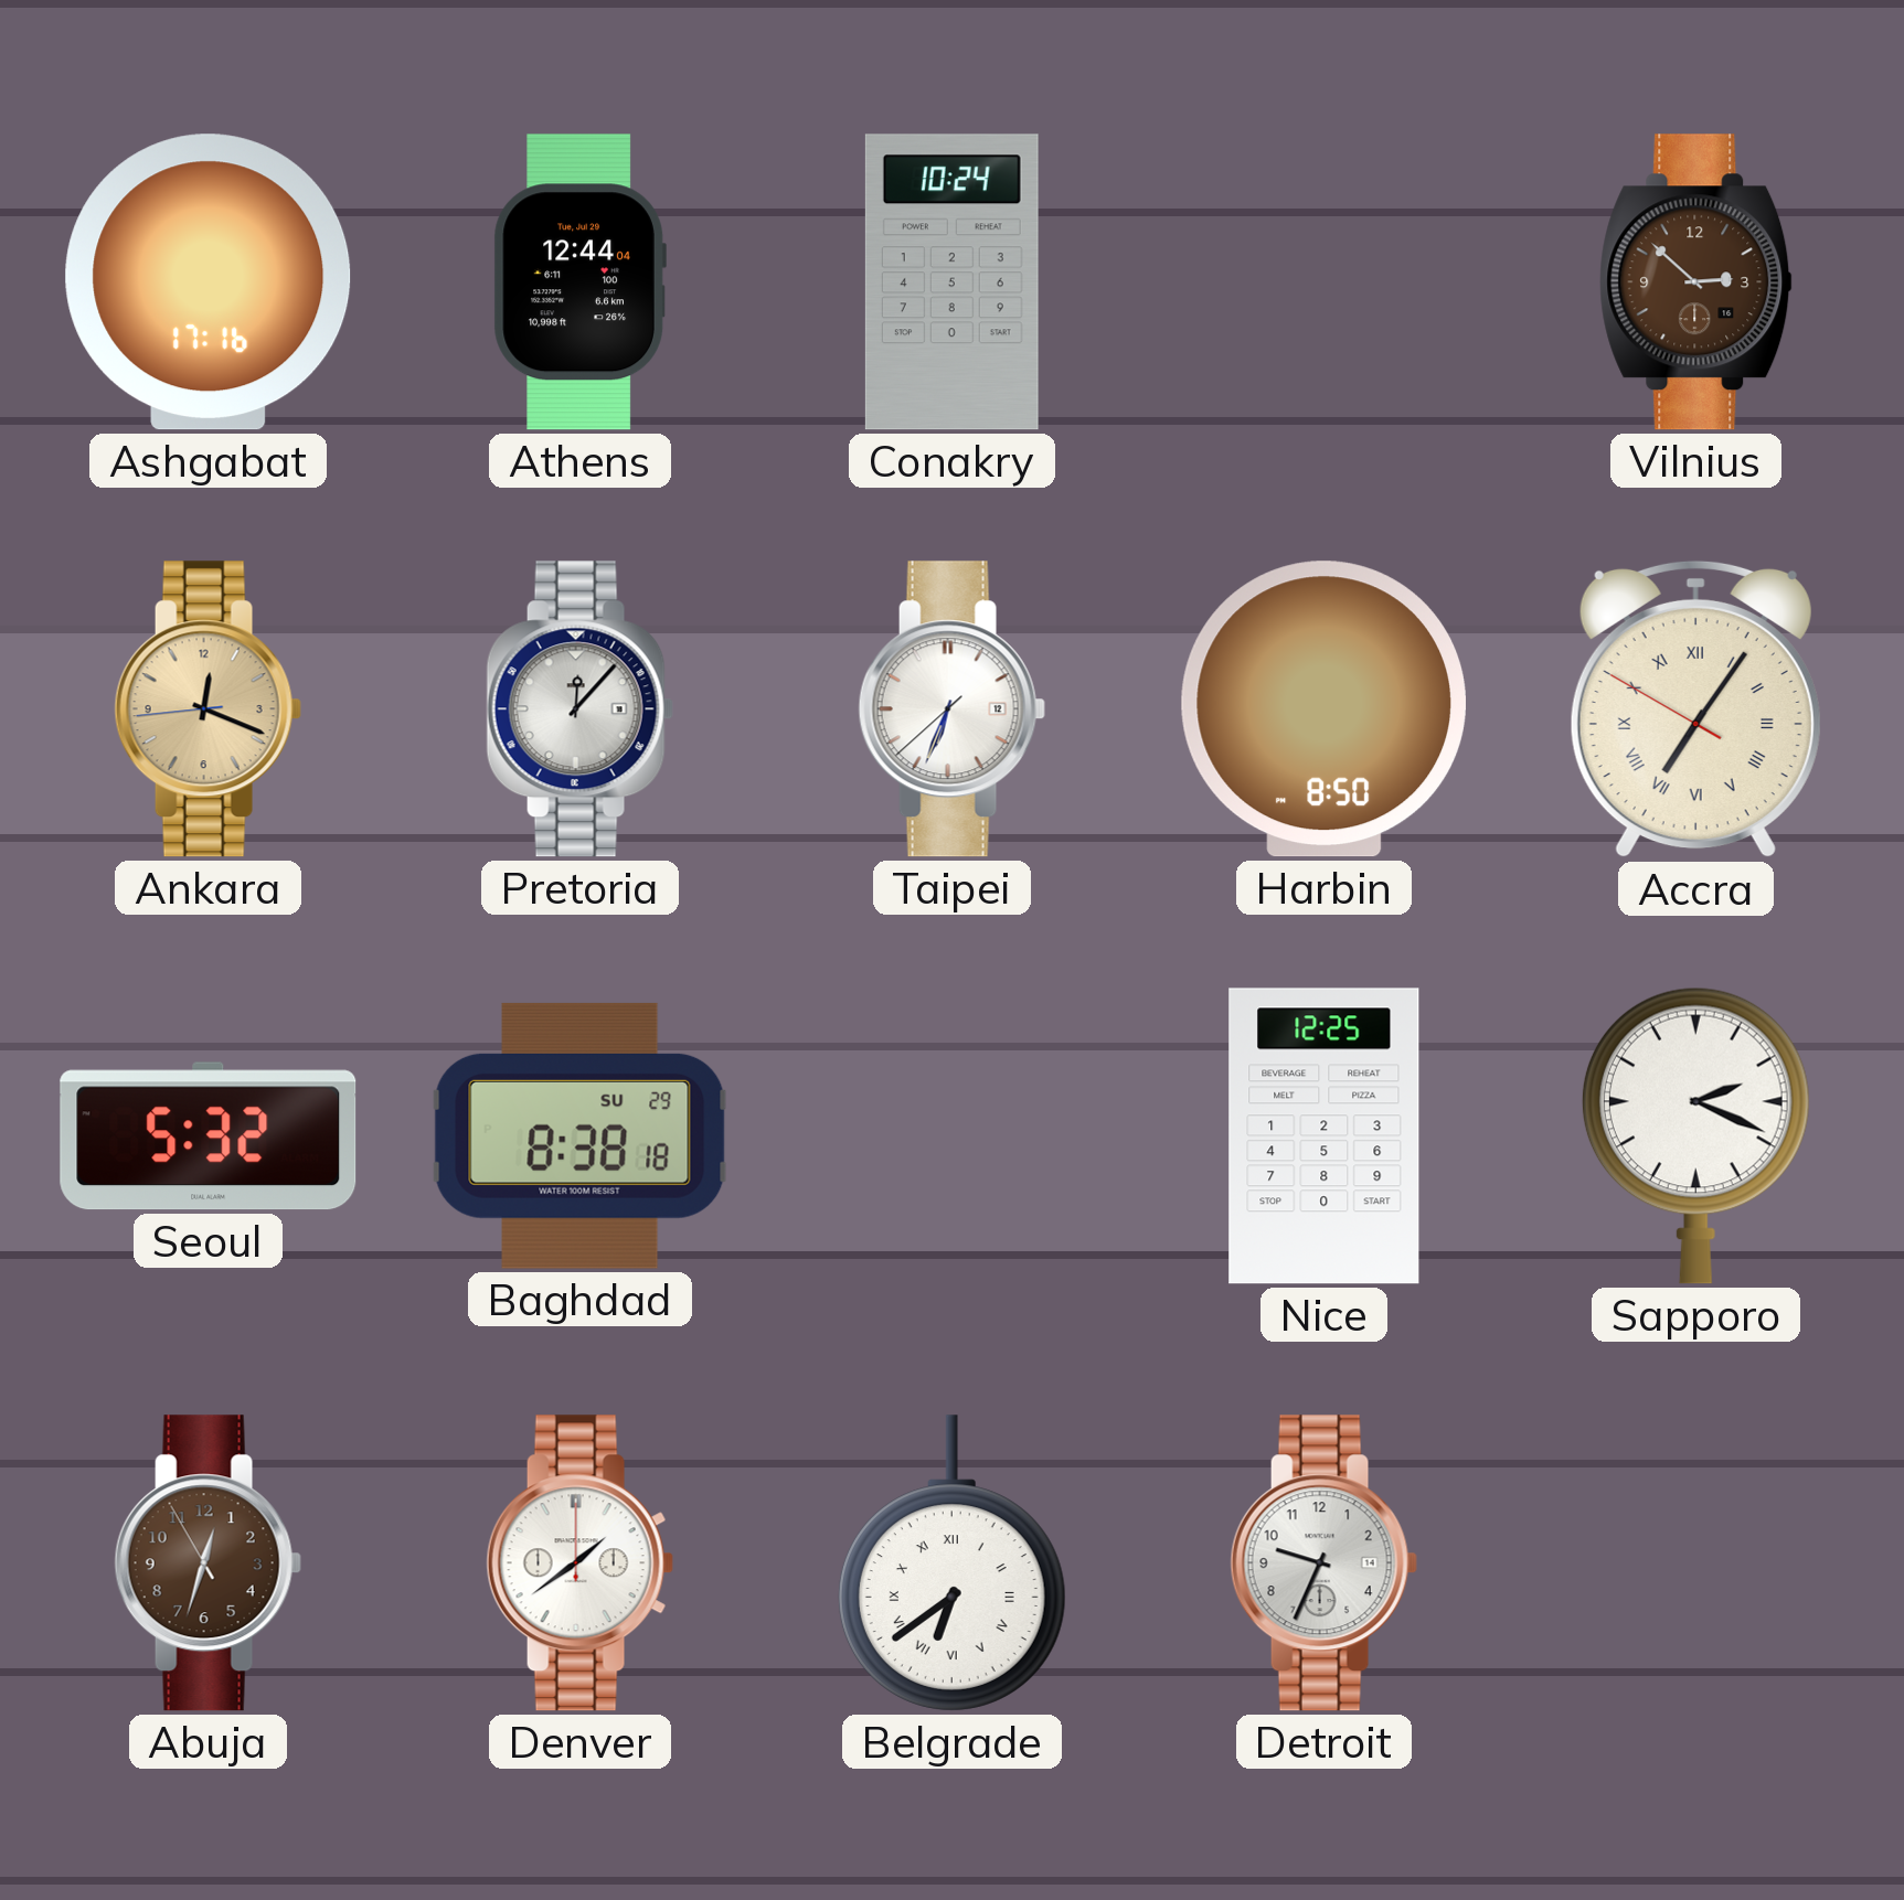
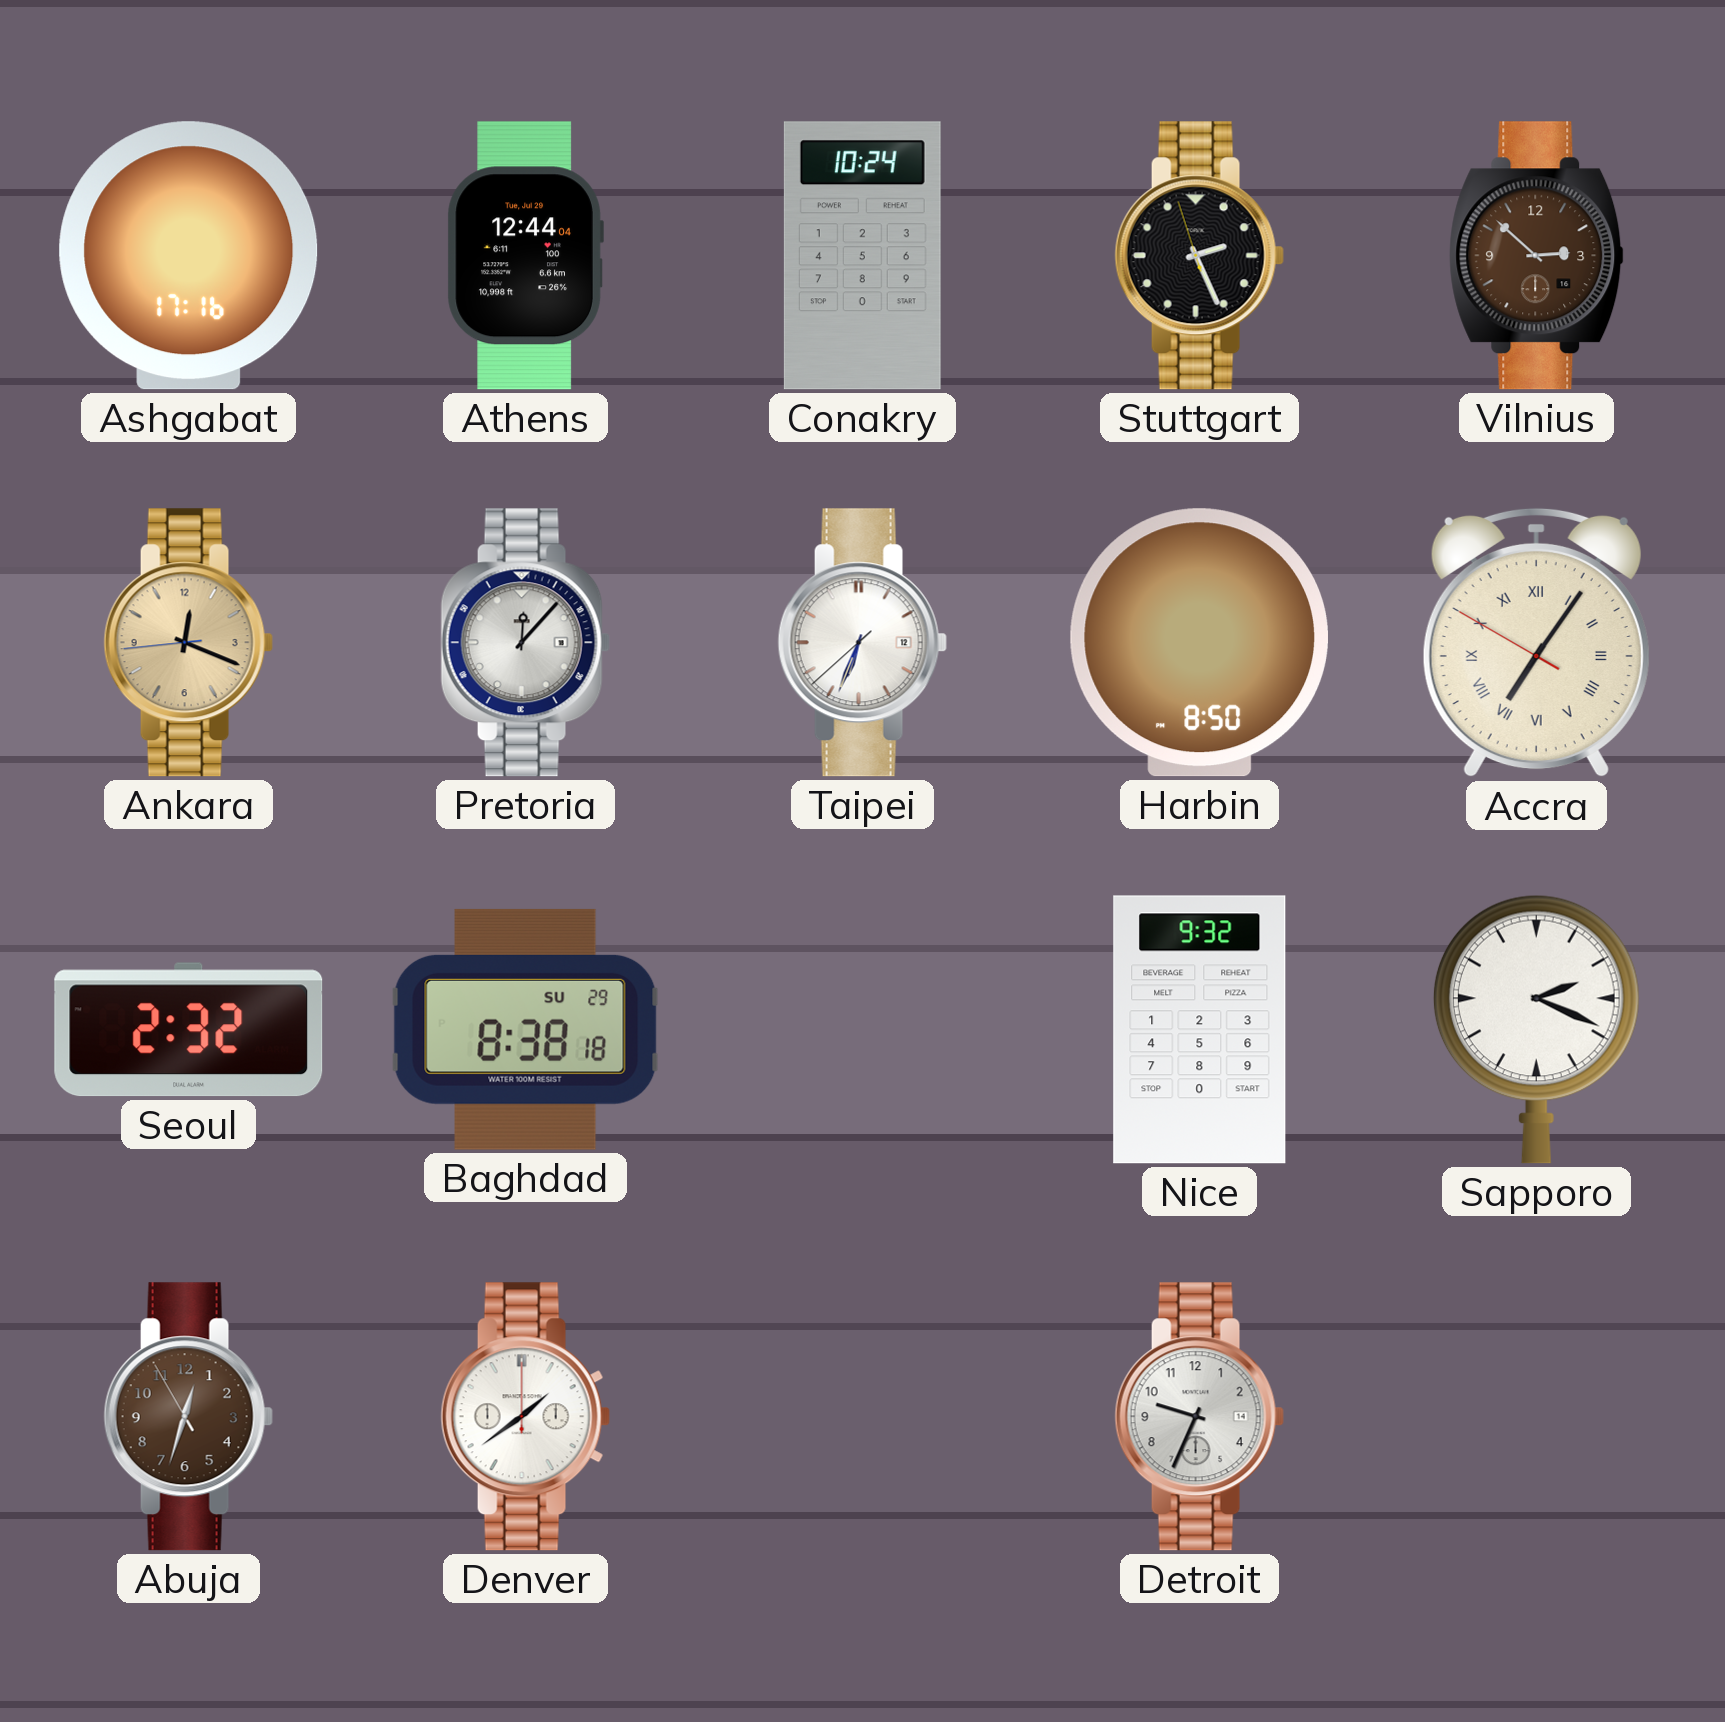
Stuttgart: none -> 2:25 (1199, 256)
Seoul: 5:32 -> 2:32 (189, 1030)
Nice: 12:25 -> 9:32 (1200, 1030)
Belgrade: 6:39 -> none (951, 1563)
